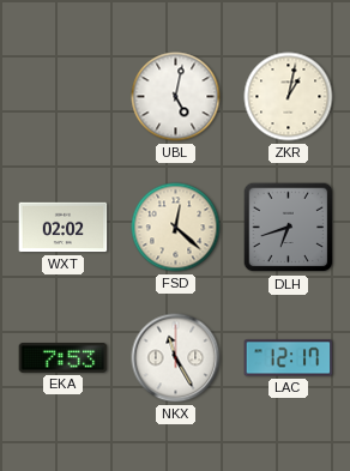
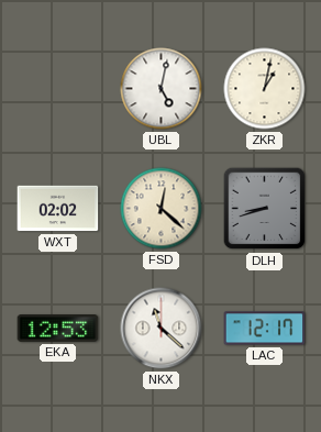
DLH: 6:42 -> 8:42 (265, 209)
EKA: 7:53 -> 12:53 (58, 329)
NKX: 11:25 -> 11:22 (162, 329)
